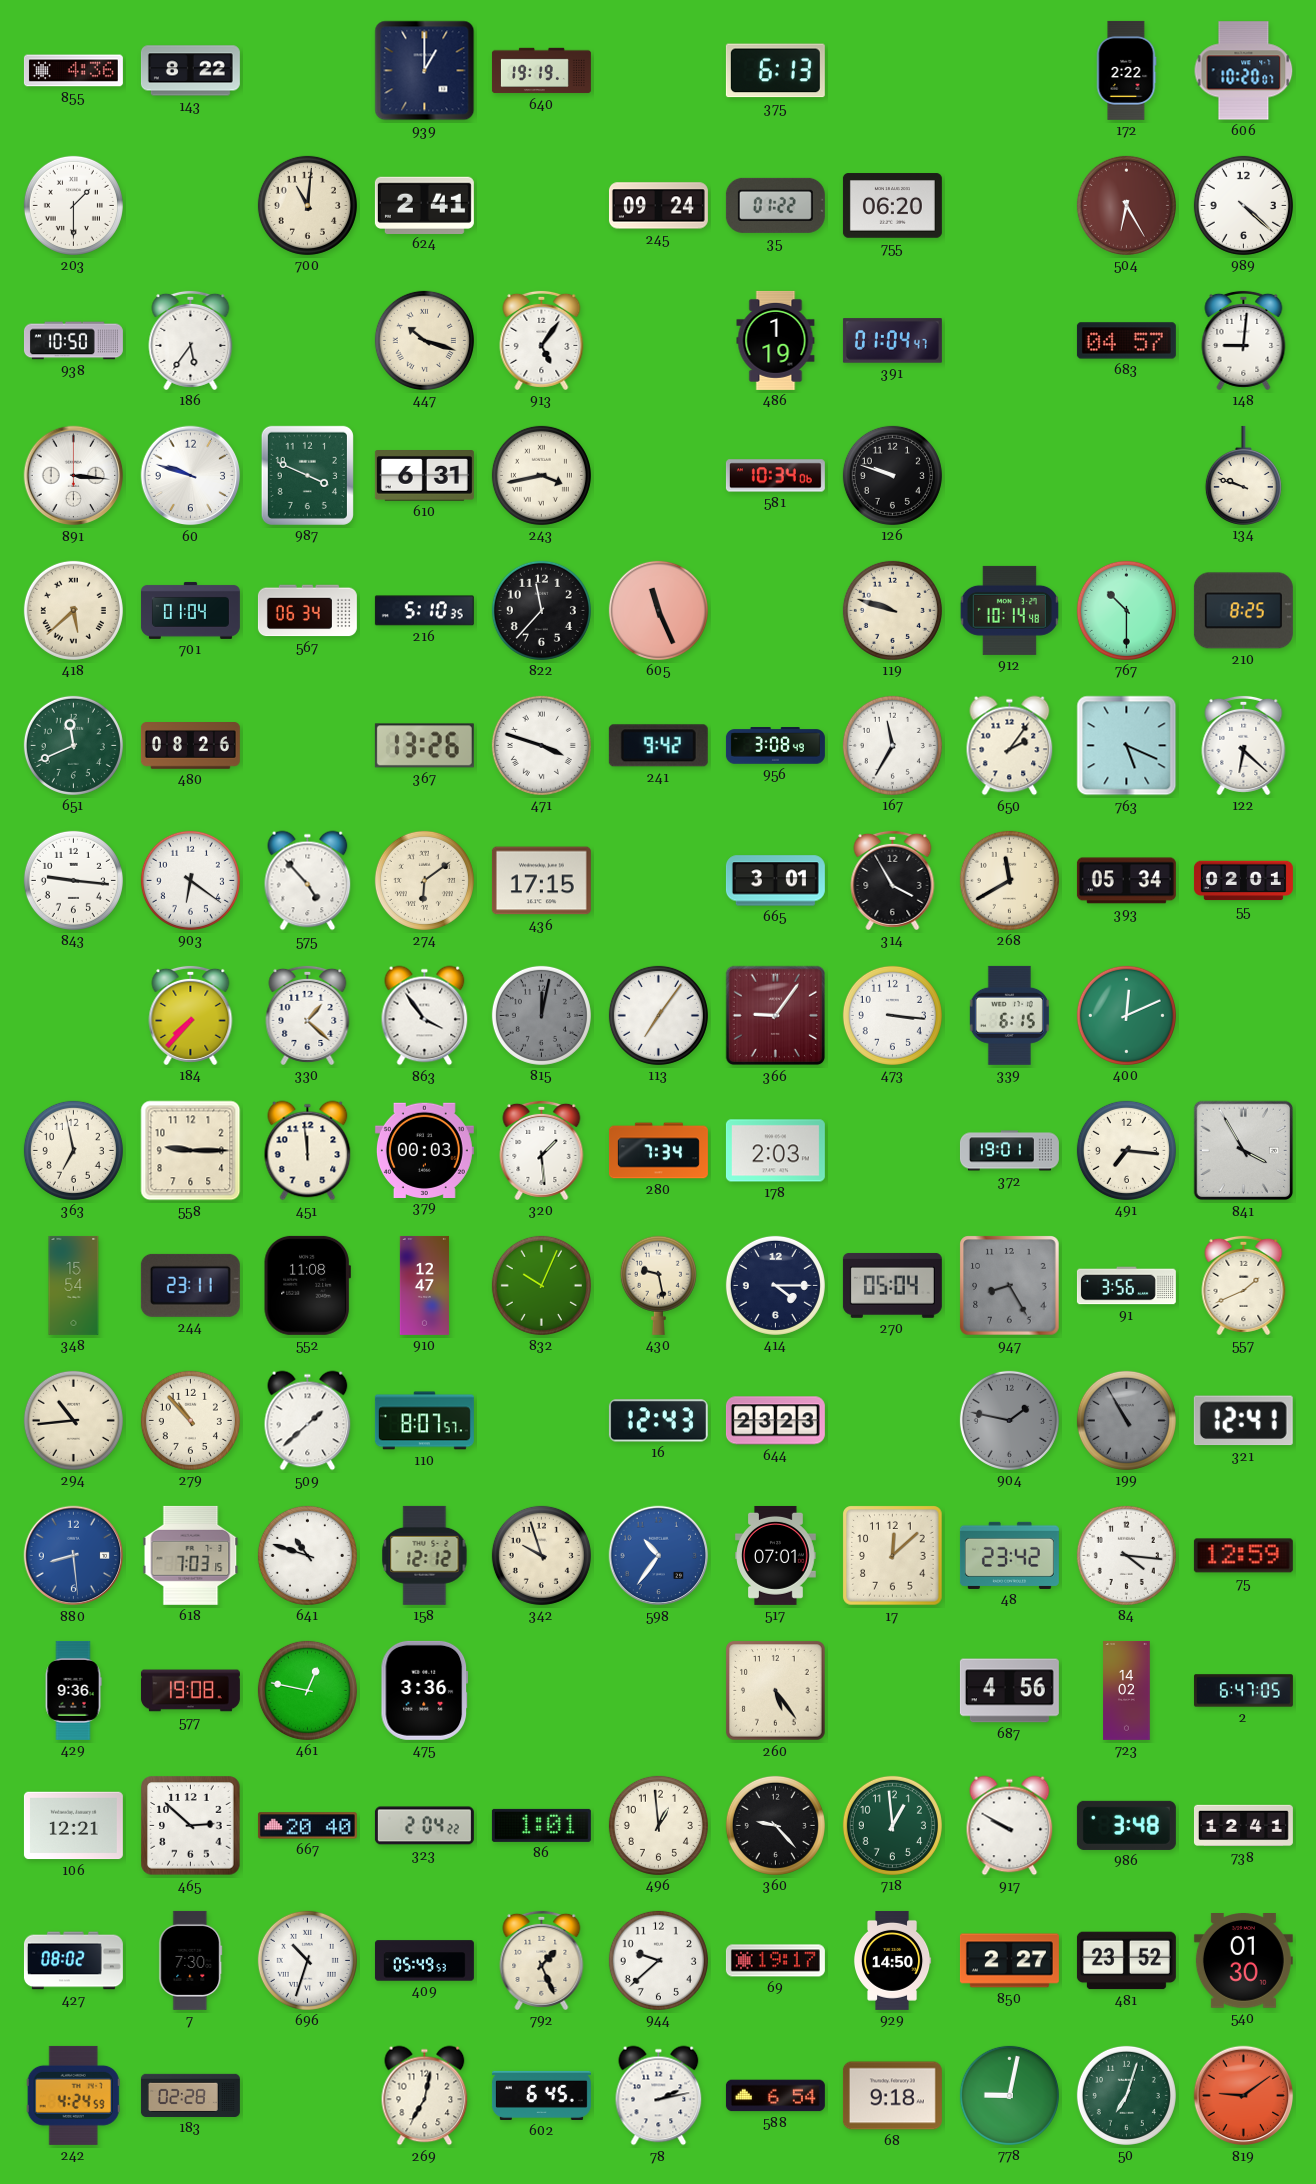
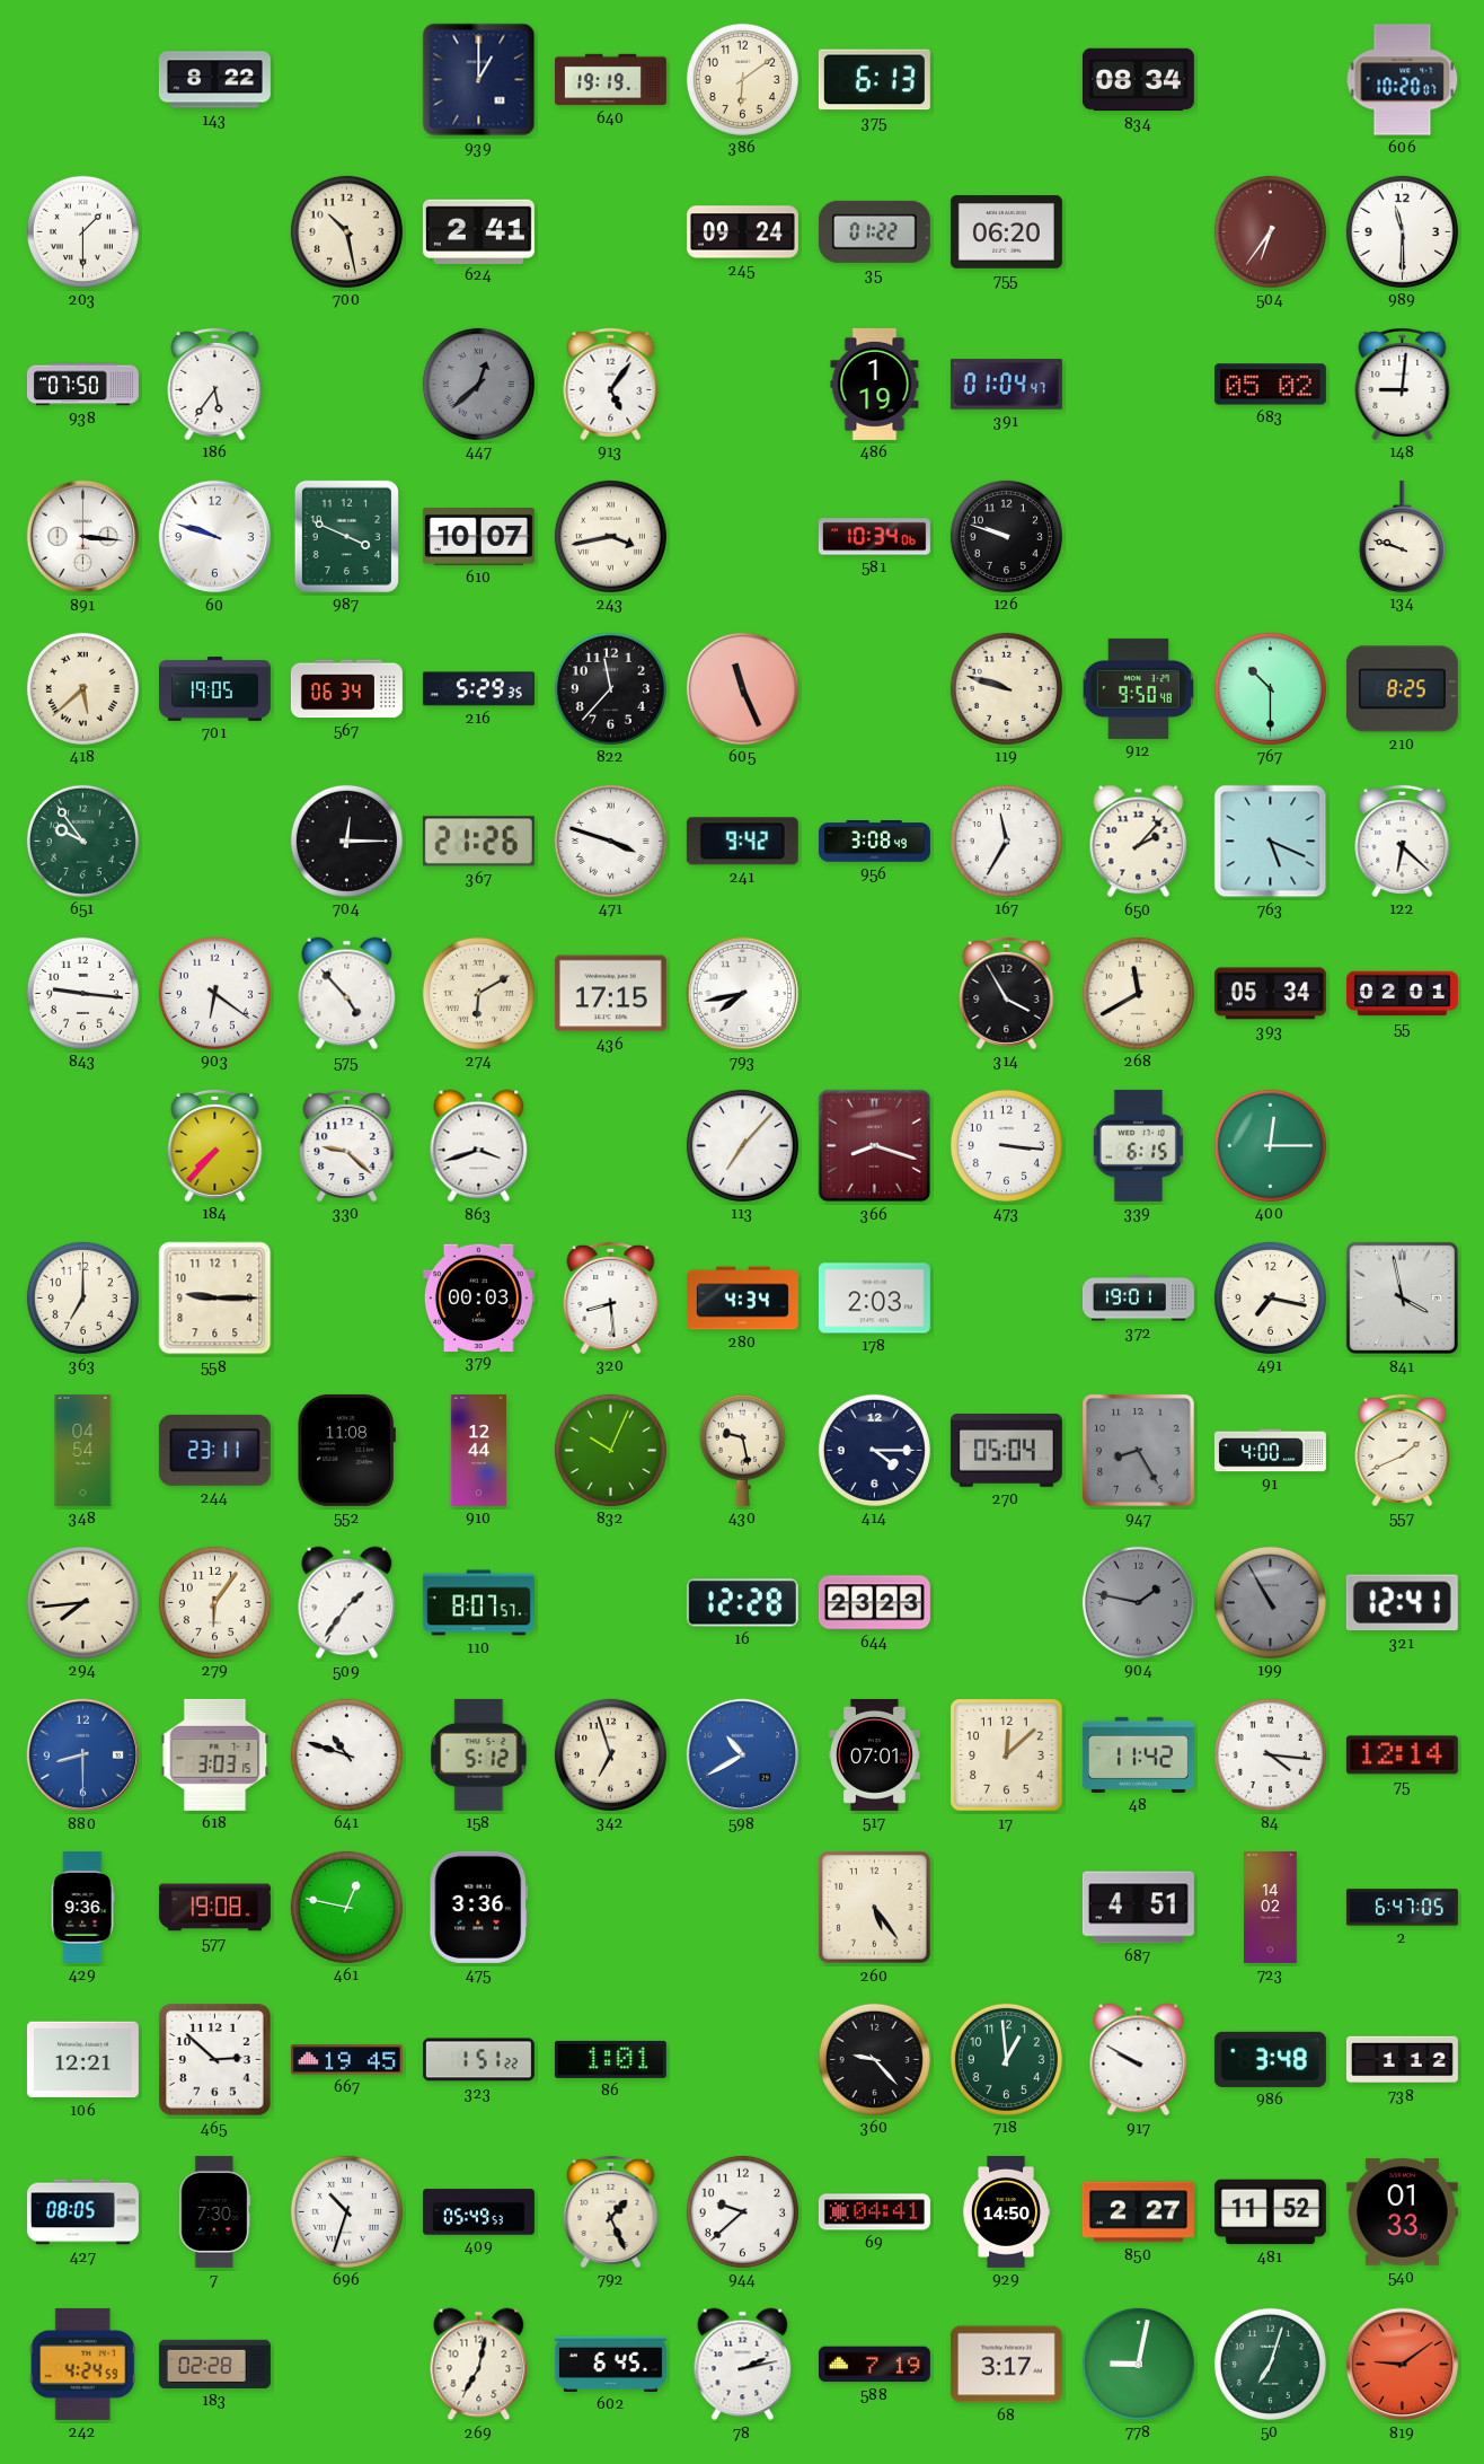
855: 4:36 -> none (73, 71)
386: none -> 6:09 (742, 79)
834: none -> 08:34 (1138, 80)
172: 2:22 -> none (1126, 70)
700: 11:01 -> 10:28 (346, 231)
504: 6:25 -> 6:36 (1270, 231)
989: 4:22 -> 11:30 (1402, 231)
938: 10:50 -> 07:50 (82, 385)
447: 10:18 -> 12:38 (478, 384)
447 dial: cream -> grey (478, 384)
683: 04:57 -> 05:02 (1270, 385)
610: 6:31 -> 10:07 (478, 537)
701: 01:04 -> 19:05 (214, 688)
216: 5:10 -> 5:29 (478, 689)
912: 10:14 -> 9:50 (1138, 688)
651: 11:41 -> 9:54 (82, 841)
480: 08:26 -> none (190, 746)
704: none -> 12:15 (346, 841)
367: 13:26 -> 21:26 (478, 842)
650: 2:06 -> 2:07 (1139, 842)
274: 6:09 -> 6:10 (478, 993)
793: none -> 7:43 (743, 994)
665: 3:01 -> none (775, 881)
330: 1:22 -> 9:22 (347, 1145)
863: 3:54 -> 3:42 (479, 1146)
815: 12:02 -> none (541, 1015)
113: 7:06 -> 7:07 (742, 1145)
366: 9:06 -> 8:18 (875, 1146)
400: 12:11 -> 12:15 (1270, 1145)
363: 6:58 -> 7:00 (82, 1297)
451: 11:59 -> none (308, 1151)
320: 1:29 -> 8:29 (611, 1297)
280: 7:34 -> 4:34 (742, 1299)
491: 7:16 -> 7:17 (1270, 1297)
841: 3:55 -> 3:58 (1403, 1299)
348: 15:54 -> 04:54 (83, 1450)
910: 12:47 -> 12:44 (478, 1450)
91: 3:56 -> 4:00 (1270, 1451)
294: 10:44 -> 7:44 (82, 1602)
279: 10:53 -> 6:06 (214, 1602)
509: 1:38 -> 1:36 (347, 1603)
16: 12:43 -> 12:28 (742, 1603)
880: 8:29 -> 8:30 (83, 1755)
618: 7:03 -> 3:03 (215, 1754)
158: 12:12 -> 5:12 (479, 1754)
342: 9:57 -> 6:57 (610, 1754)
598: 10:36 -> 10:40 (743, 1755)
48: 23:42 -> 11:42 (1138, 1754)
75: 12:59 -> 12:14 (1402, 1755)
687: 4:56 -> 4:51 (1138, 1908)
667: 20:40 -> 19:45 (346, 2060)
323: 2:04 -> 1:51 (478, 2060)
496: 12:59 -> none (658, 1825)
738: 12:41 -> 1:12 (1402, 2060)
427: 08:02 -> 08:05 (82, 2212)
69: 19:17 -> 04:41 (874, 2212)
481: 23:52 -> 11:52 (1270, 2212)
540: 01:30 -> 01:33 (1402, 2212)
588: 6:54 -> 7:19 (874, 2365)
68: 9:18 -> 3:17 (1006, 2365)
